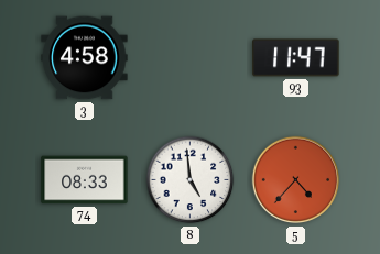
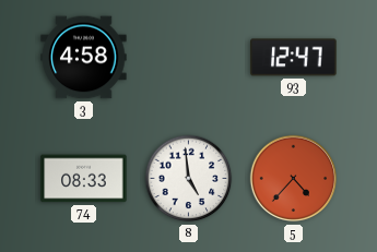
93: 11:47 -> 12:47 (294, 58)
